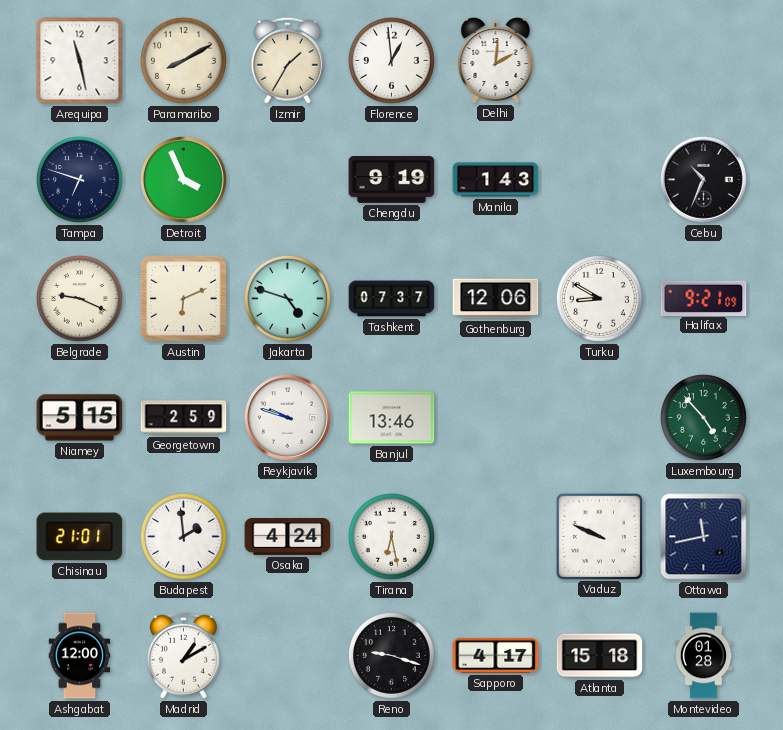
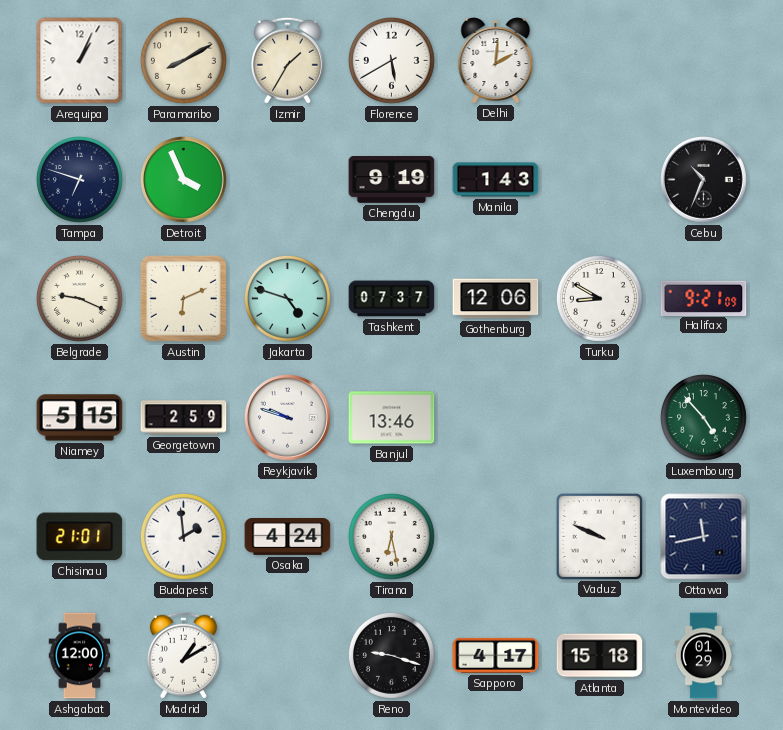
Arequipa: 11:28 -> 1:04 (80, 61)
Florence: 12:59 -> 5:40 (391, 60)
Montevideo: 01:28 -> 01:29 (704, 656)
